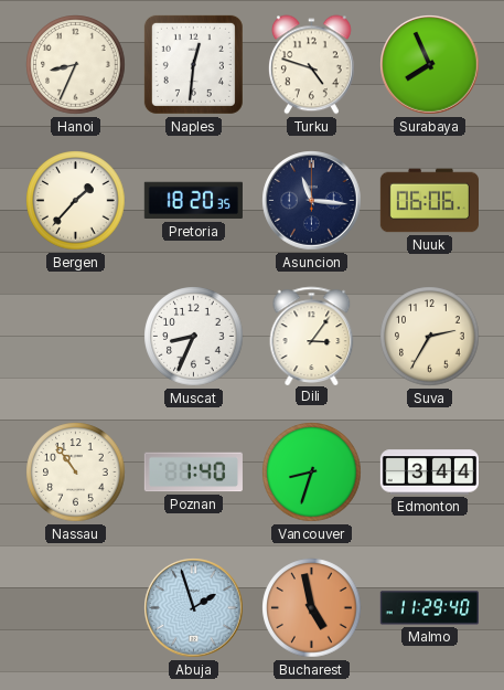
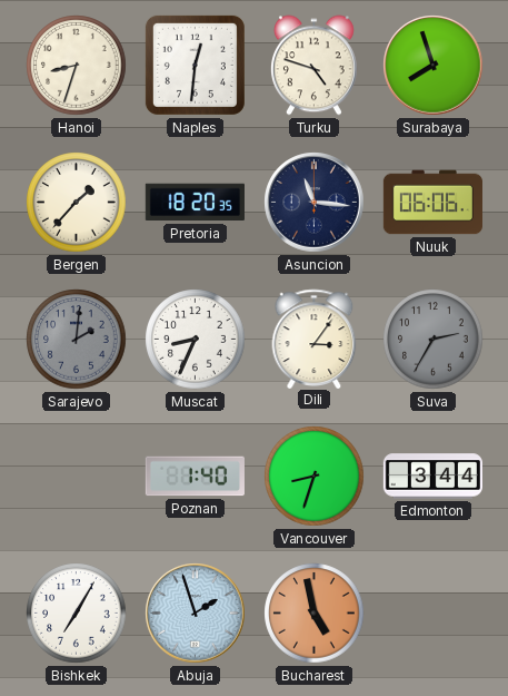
Hanoi: 8:34 -> 8:33 (77, 66)
Surabaya: 7:56 -> 7:57 (434, 66)
Sarajevo: none -> 2:01 (77, 340)
Suva dial: cream -> grey (434, 340)
Nassau: 10:54 -> none (76, 473)
Bishkek: none -> 7:05 (77, 614)
Malmo: 11:29 -> none (429, 608)
